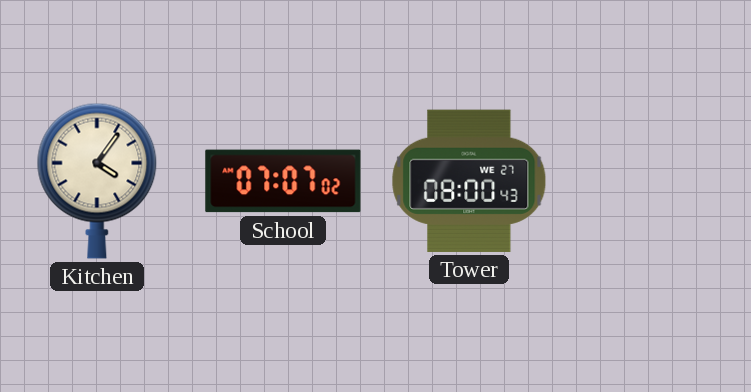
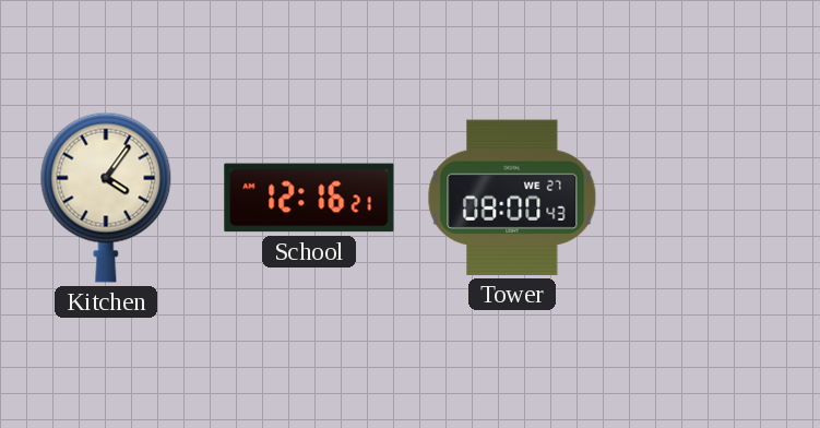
School: 07:07 -> 12:16 (309, 198)
